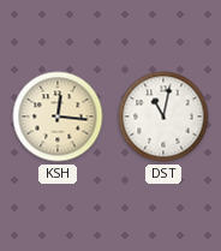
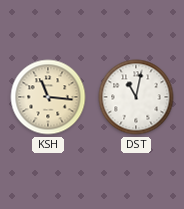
KSH: 12:16 -> 11:16 (48, 97)
